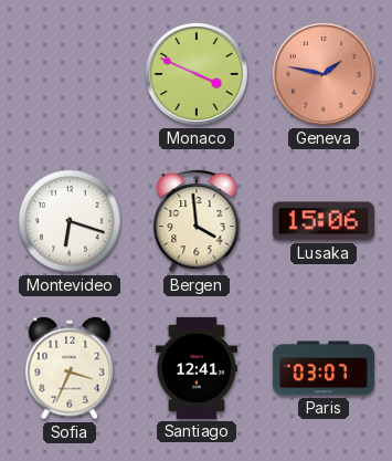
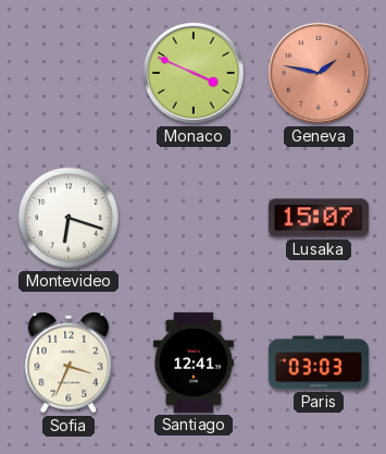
Bergen: 3:59 -> none (197, 221)
Lusaka: 15:06 -> 15:07 (319, 218)
Paris: 03:07 -> 03:03 (319, 363)
